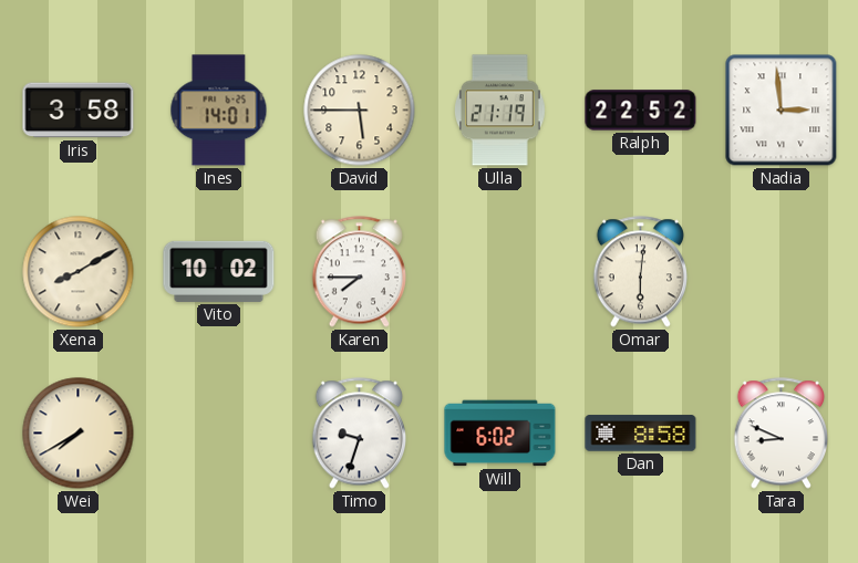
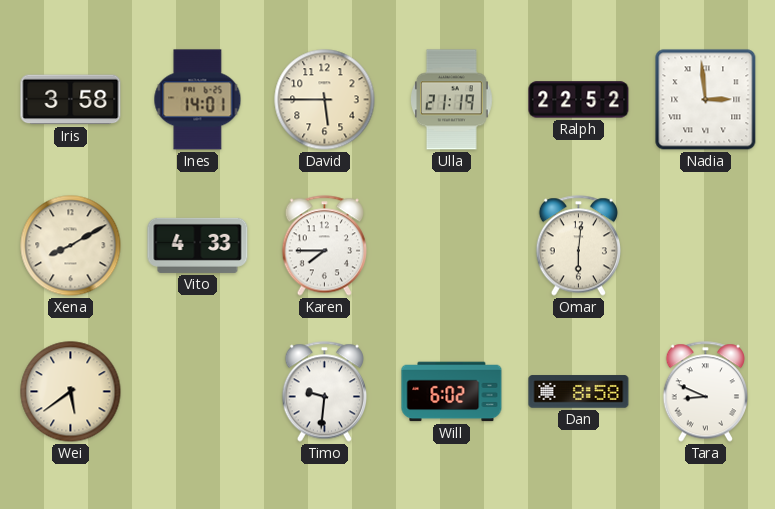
Vito: 10:02 -> 4:33 (198, 245)
Wei: 7:40 -> 5:39 (71, 392)
Timo: 9:33 -> 9:31 (324, 392)
